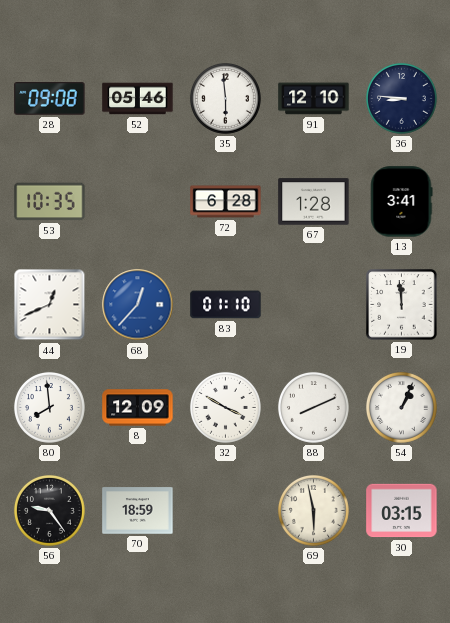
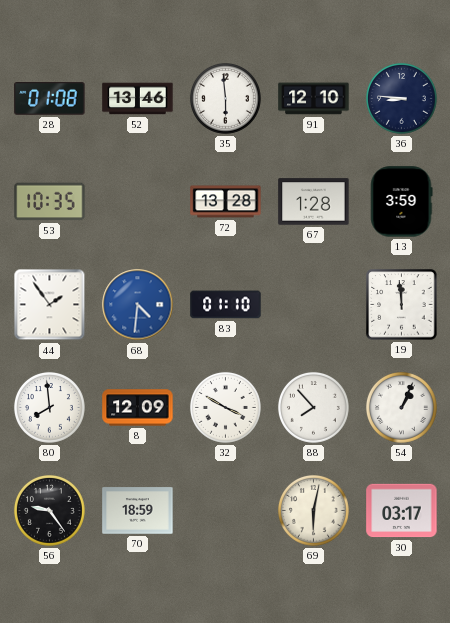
28: 09:08 -> 01:08 (50, 99)
52: 05:46 -> 13:46 (138, 99)
72: 6:28 -> 13:28 (226, 202)
13: 3:41 -> 3:59 (401, 202)
44: 12:41 -> 1:54 (50, 305)
68: 12:37 -> 4:31 (138, 305)
88: 8:11 -> 7:53 (313, 407)
69: 5:58 -> 6:02 (313, 510)
30: 03:15 -> 03:17 (402, 511)
